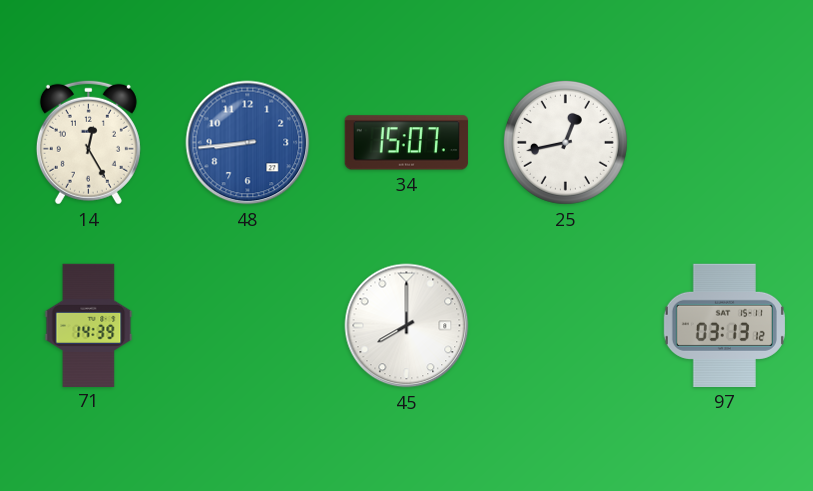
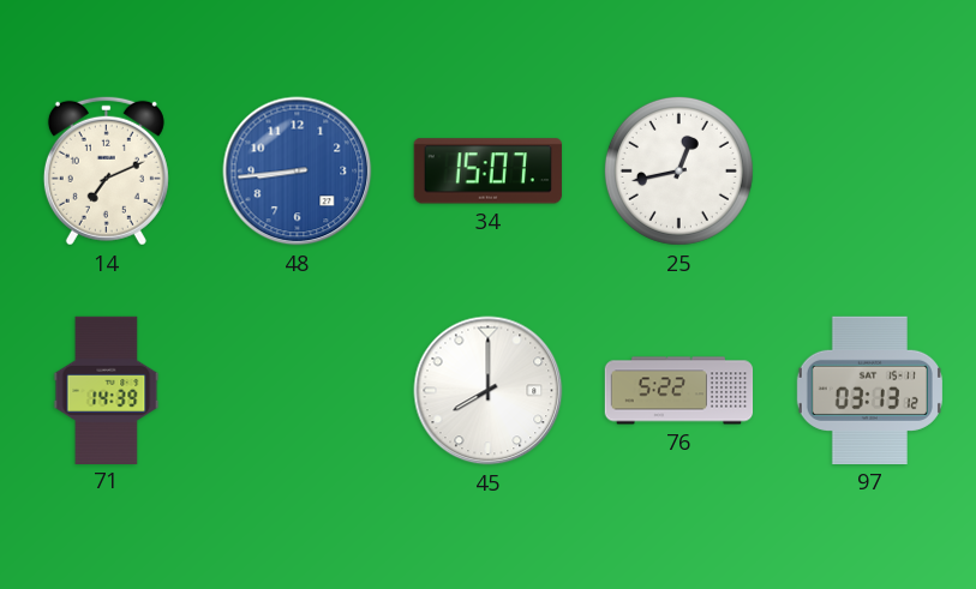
14: 12:25 -> 7:11 (106, 170)
76: none -> 5:22 (679, 391)
